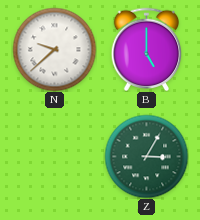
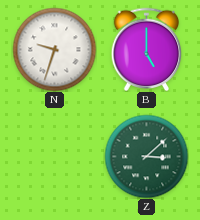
N: 9:38 -> 9:33 (54, 49)
Z: 3:05 -> 3:08 (146, 156)
